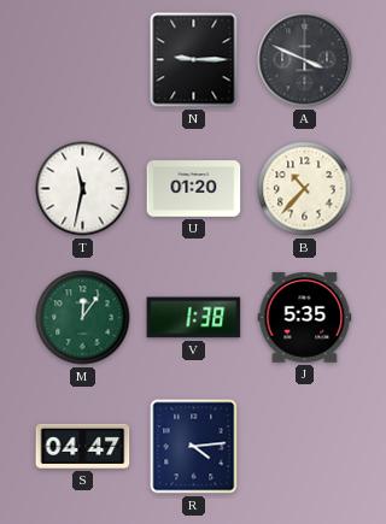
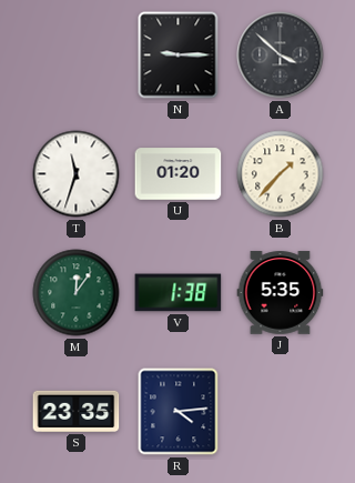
A: 3:49 -> 3:52 (281, 56)
T: 11:32 -> 11:33 (77, 174)
B: 10:37 -> 1:37 (281, 174)
S: 04:47 -> 23:35 (77, 411)
